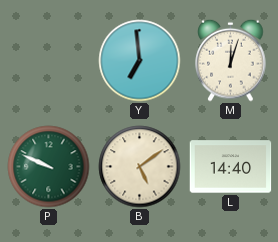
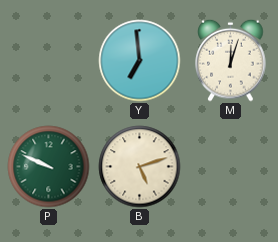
B: 5:09 -> 5:12 (140, 167)
L: 14:40 -> none (231, 167)
